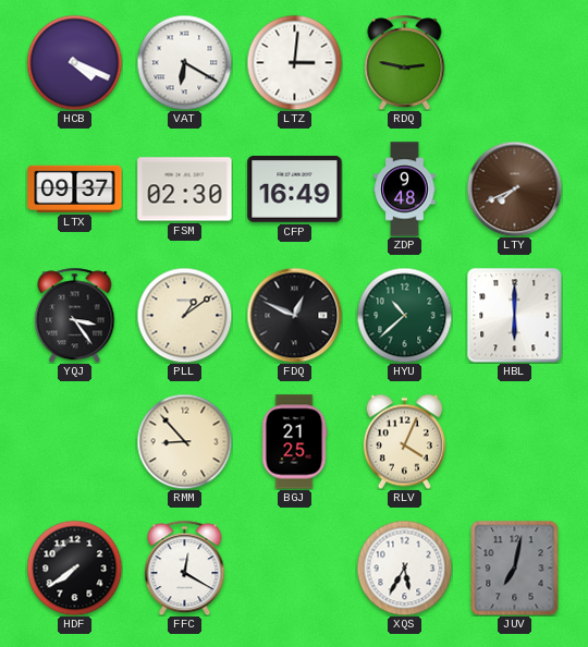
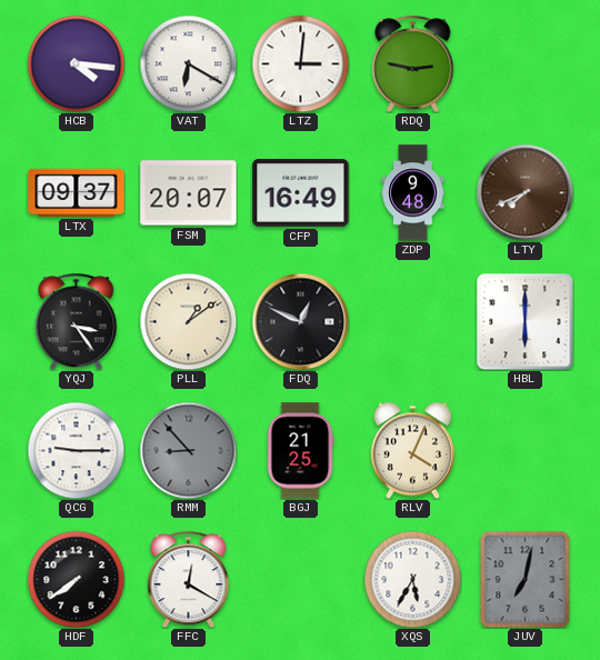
HCB: 4:19 -> 4:16 (76, 63)
FSM: 02:30 -> 20:07 (189, 193)
HYU: 10:38 -> none (404, 315)
QCG: none -> 9:15 (76, 450)
RMM dial: cream -> grey (188, 450)
